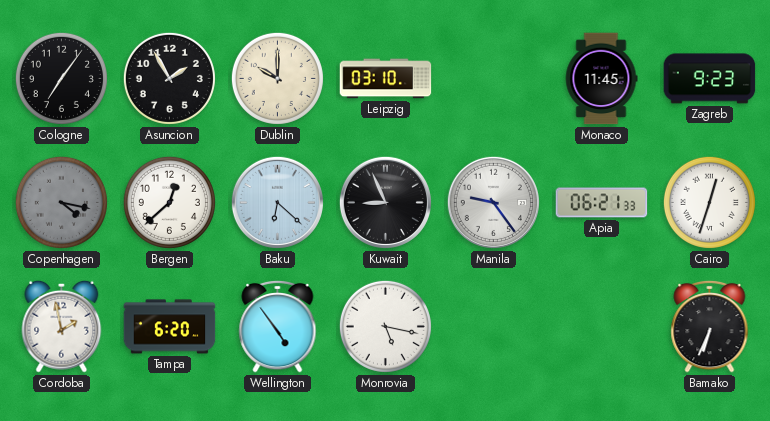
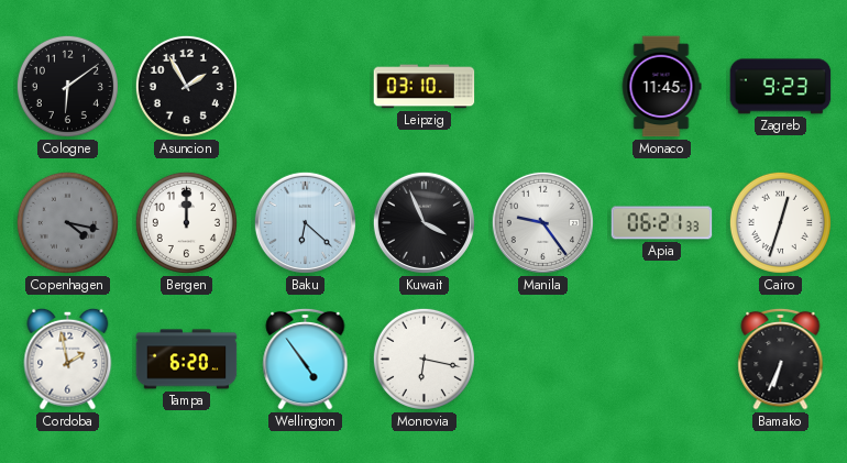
Cologne: 7:06 -> 6:09 (67, 86)
Dublin: 10:00 -> none (277, 78)
Bergen: 12:38 -> 12:00 (186, 222)
Kuwait: 8:56 -> 3:56 (424, 222)
Monrovia: 5:17 -> 6:17 (424, 359)
